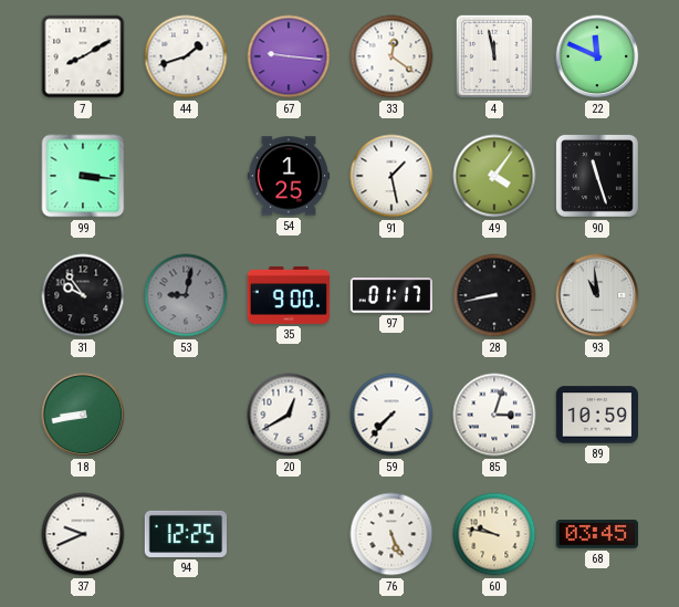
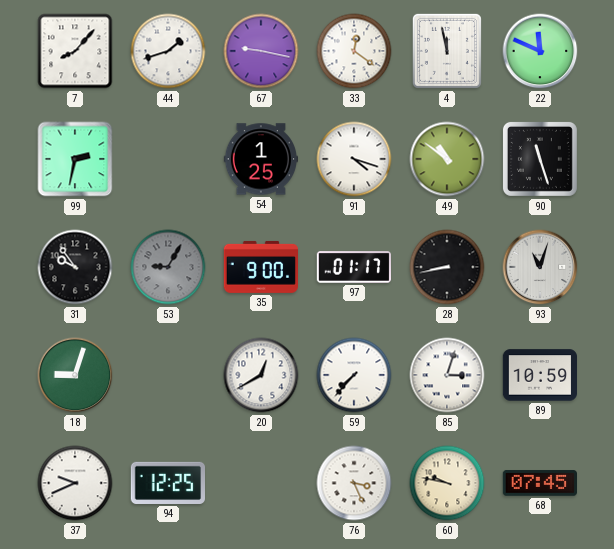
7: 8:10 -> 8:07 (75, 51)
67: 9:16 -> 9:17 (261, 51)
99: 3:16 -> 2:32 (75, 159)
91: 1:28 -> 4:18 (354, 159)
49: 4:06 -> 10:51 (447, 159)
53: 9:02 -> 9:05 (168, 267)
93: 10:59 -> 11:03 (540, 267)
18: 8:43 -> 9:03 (75, 375)
76: 5:26 -> 3:26 (354, 483)
68: 03:45 -> 07:45 (539, 483)
